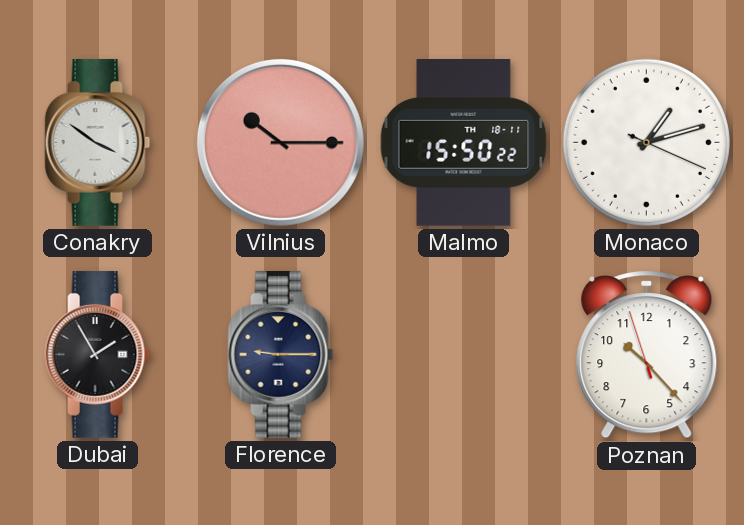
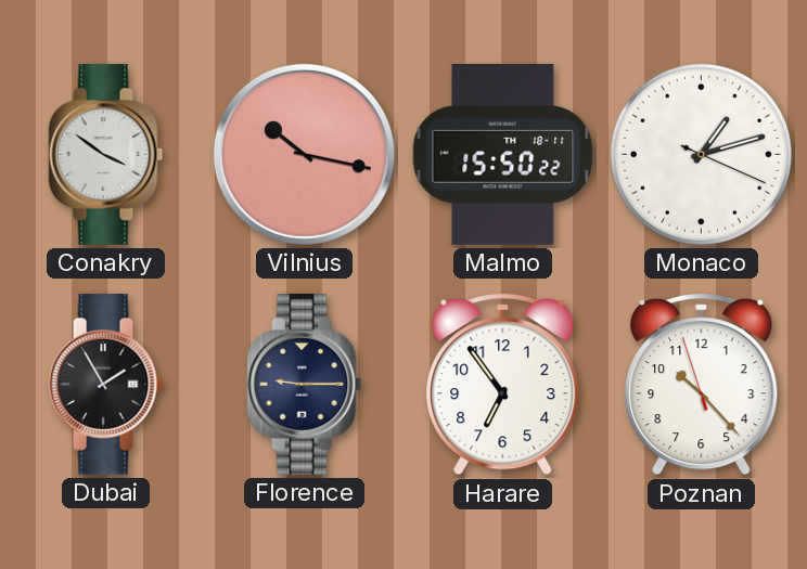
Vilnius: 10:15 -> 10:17 (304, 154)
Harare: none -> 6:54 (503, 385)
